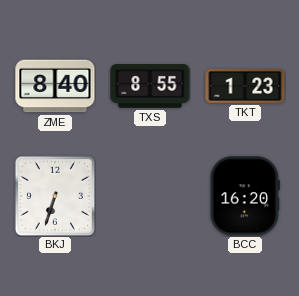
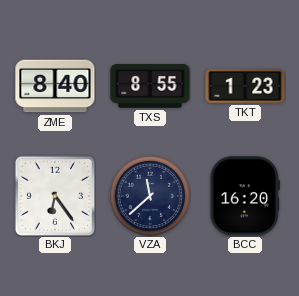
BKJ: 6:33 -> 6:24 (55, 196)
VZA: none -> 11:38 (149, 195)
